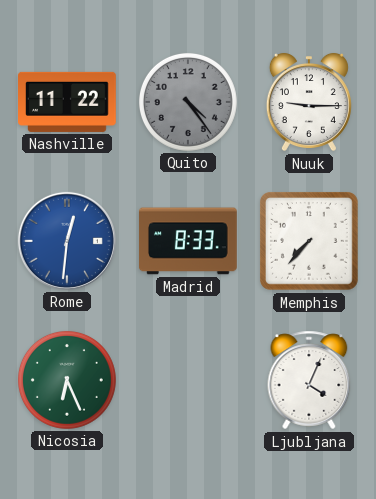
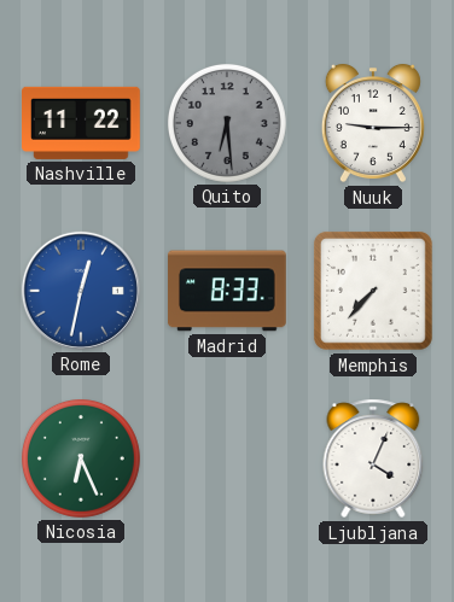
Quito: 4:24 -> 6:29 (227, 123)
Rome: 12:31 -> 12:32 (81, 291)
